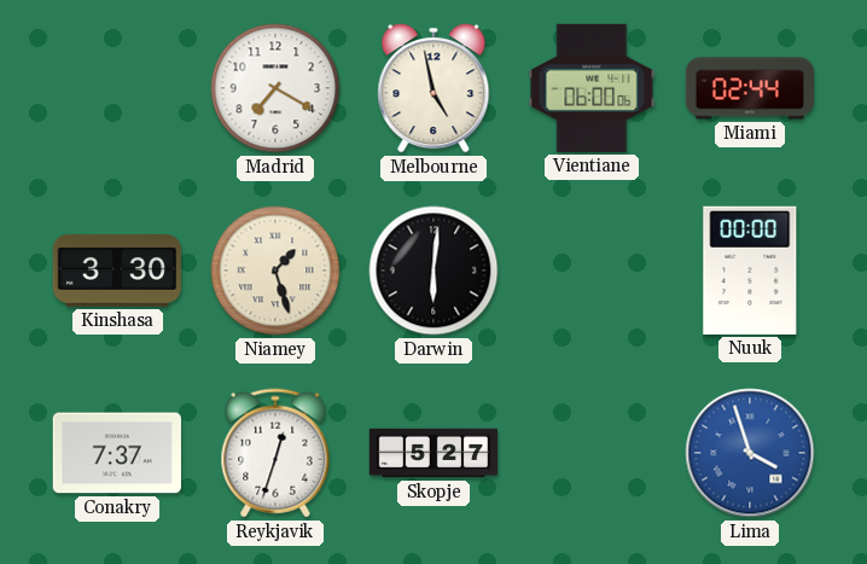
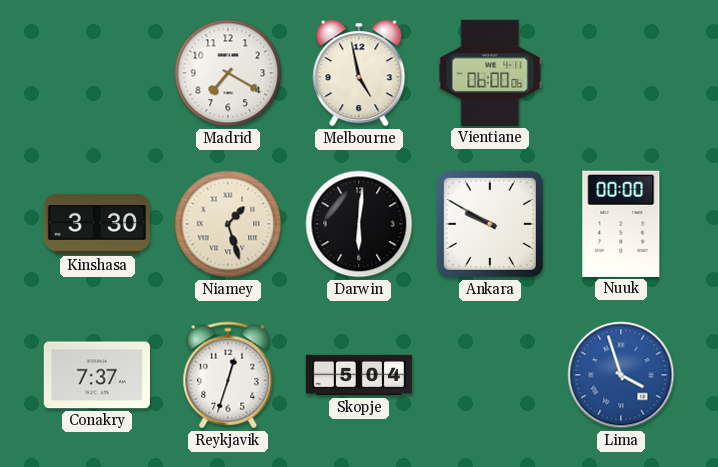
Miami: 02:44 -> none (749, 88)
Ankara: none -> 9:50 (490, 224)
Skopje: 5:27 -> 5:04 (359, 375)
